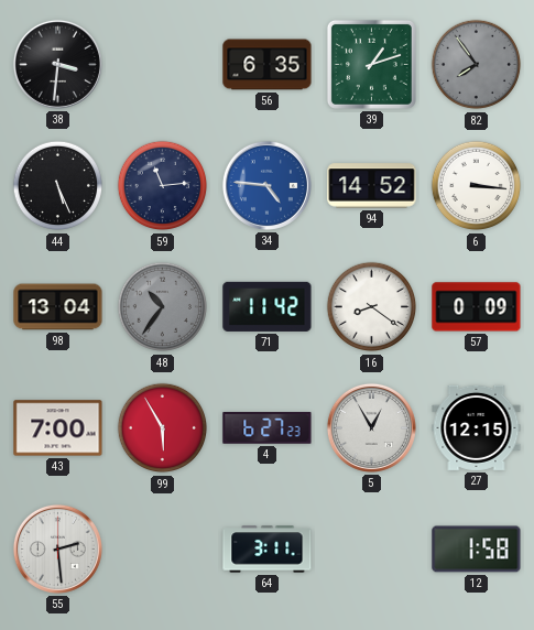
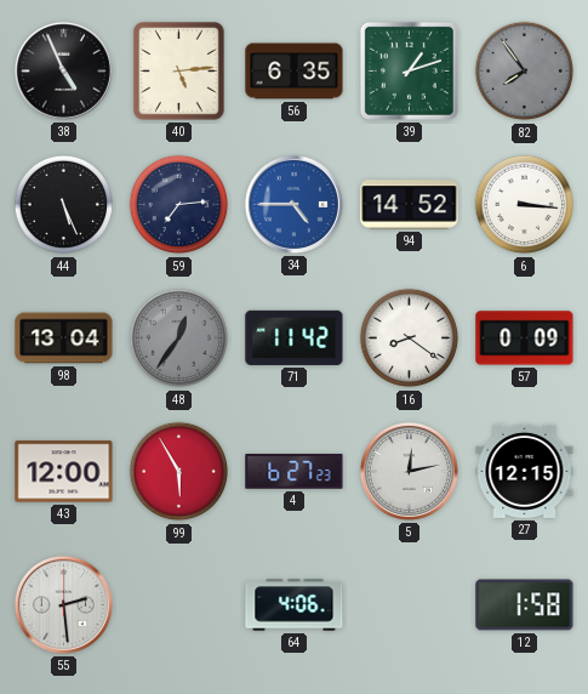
38: 3:31 -> 4:56 (63, 70)
40: none -> 5:14 (179, 72)
59: 11:14 -> 7:14 (179, 205)
34: 4:46 -> 4:45 (293, 204)
48: 10:36 -> 12:36 (179, 339)
43: 7:00 -> 12:00 (64, 472)
5: 12:55 -> 12:13 (409, 471)
64: 3:11 -> 4:06 (295, 605)
